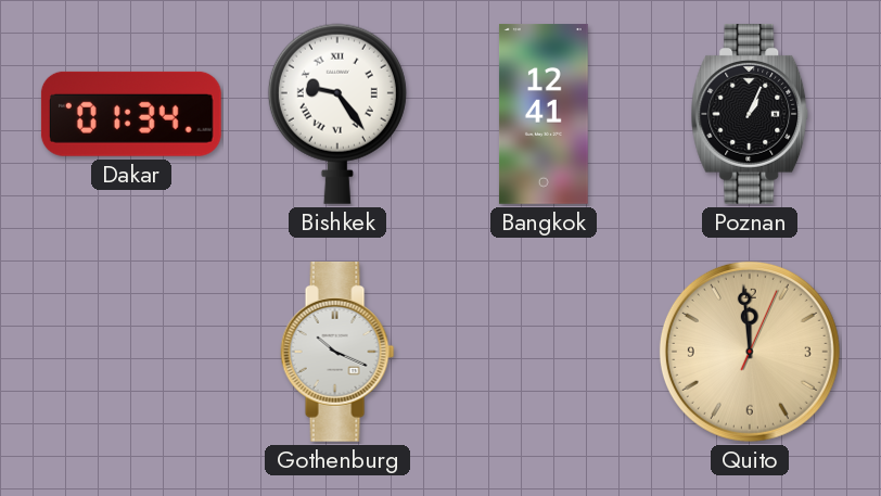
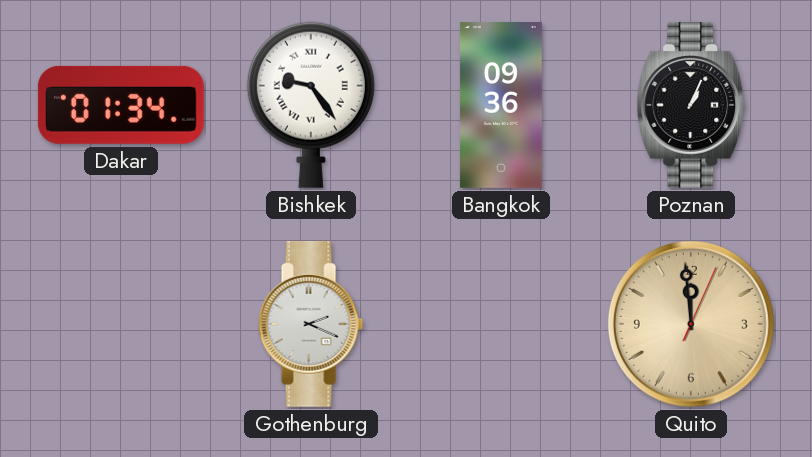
Bangkok: 12:41 -> 09:36 (501, 106)
Gothenburg: 10:19 -> 2:19 (311, 324)
